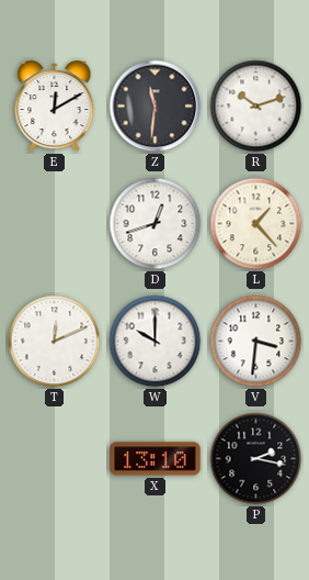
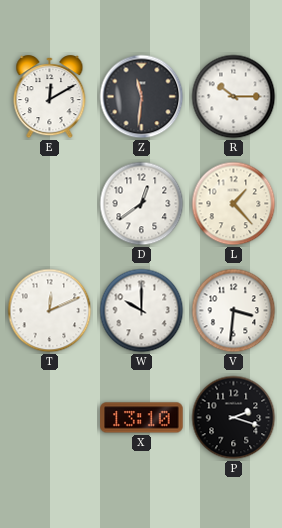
R: 10:12 -> 10:15 (234, 97)
D: 12:42 -> 12:39 (142, 204)
P: 2:17 -> 2:18 (234, 418)
